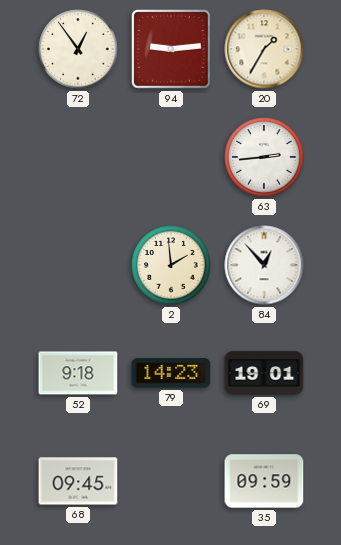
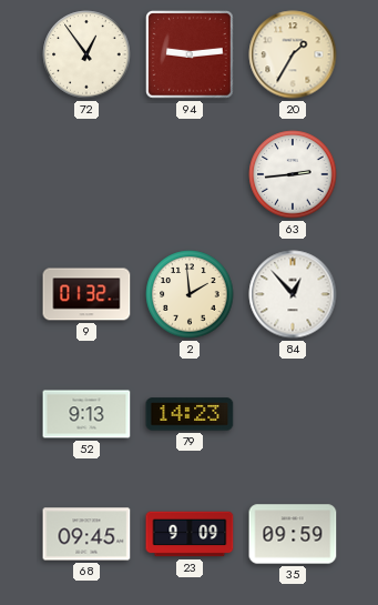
9: none -> 01:32 (86, 294)
52: 9:18 -> 9:13 (86, 414)
69: 19:01 -> none (264, 373)
23: none -> 9:09 (190, 534)
